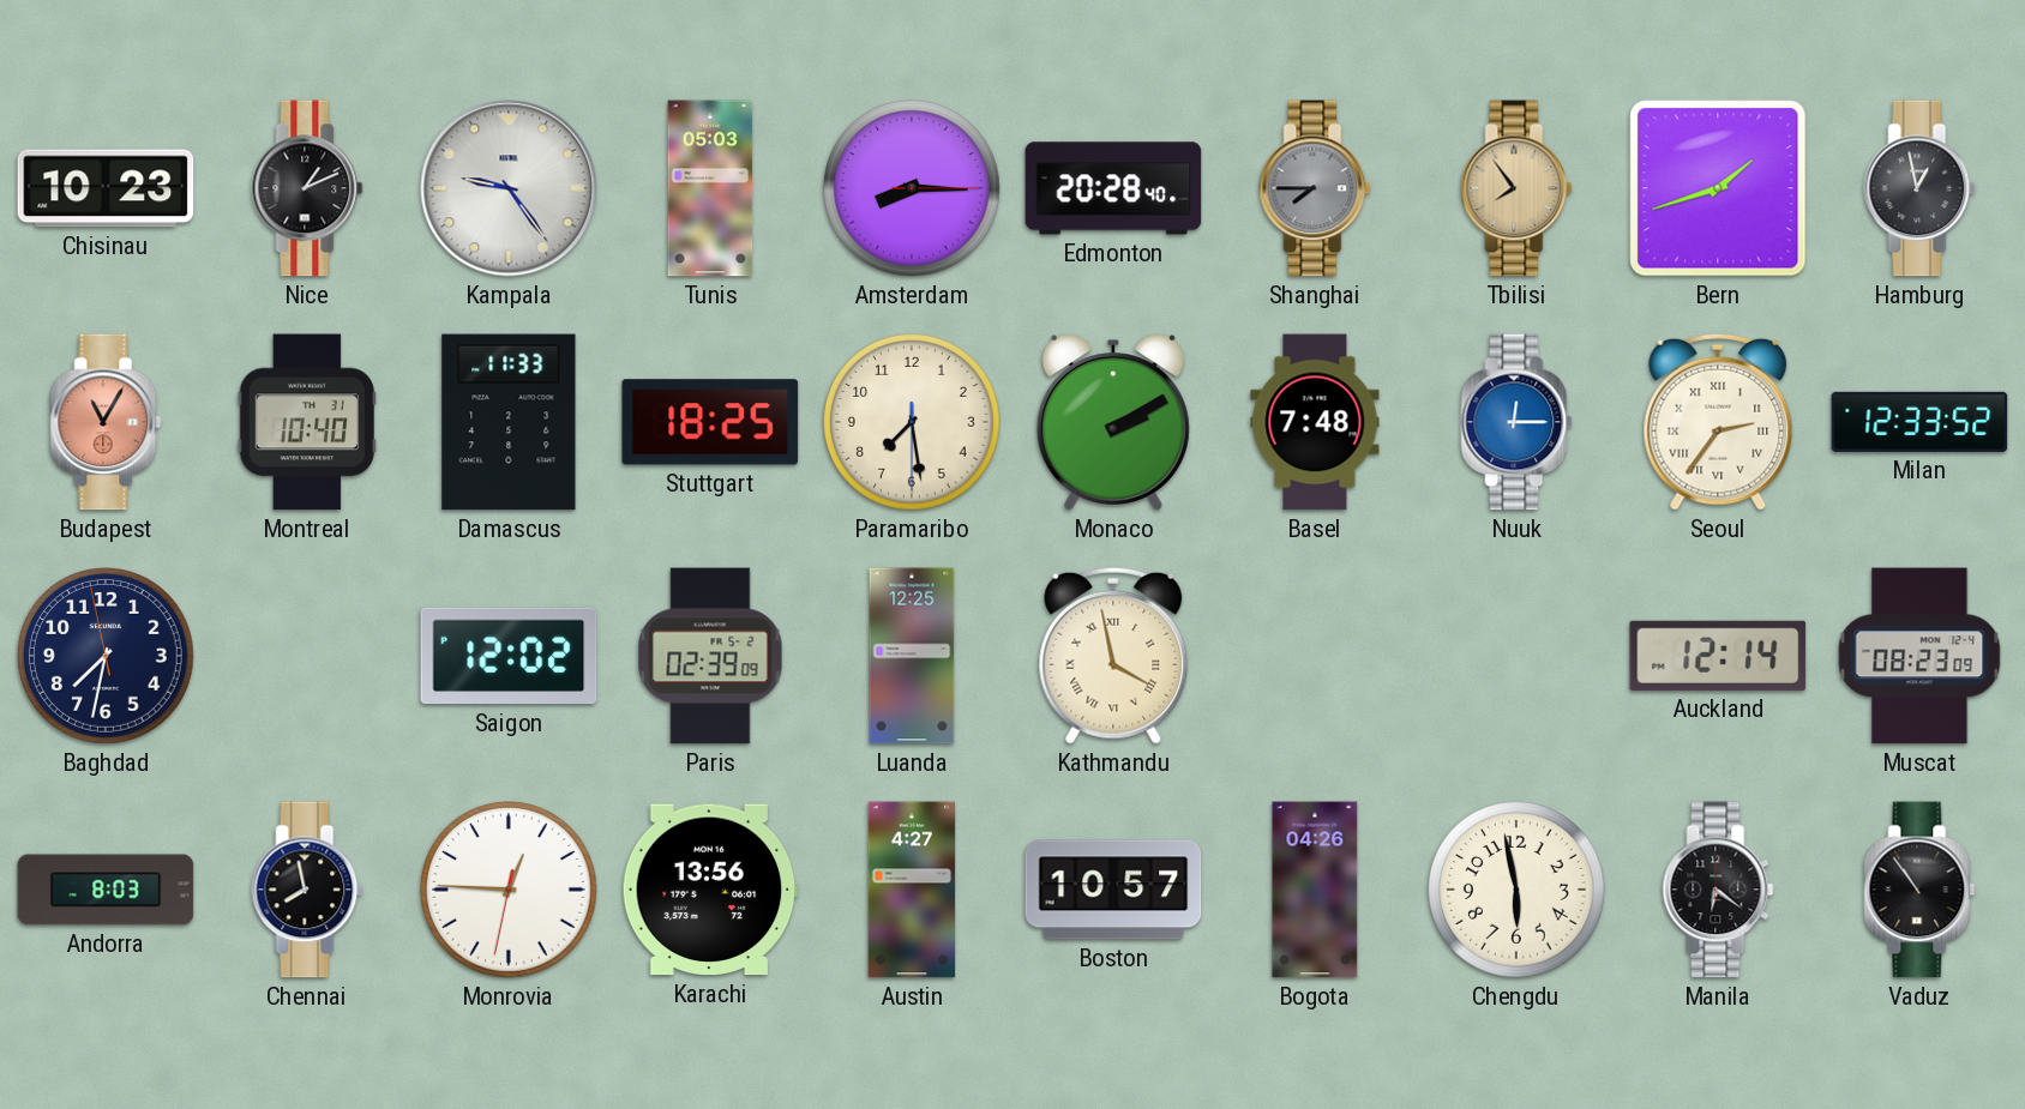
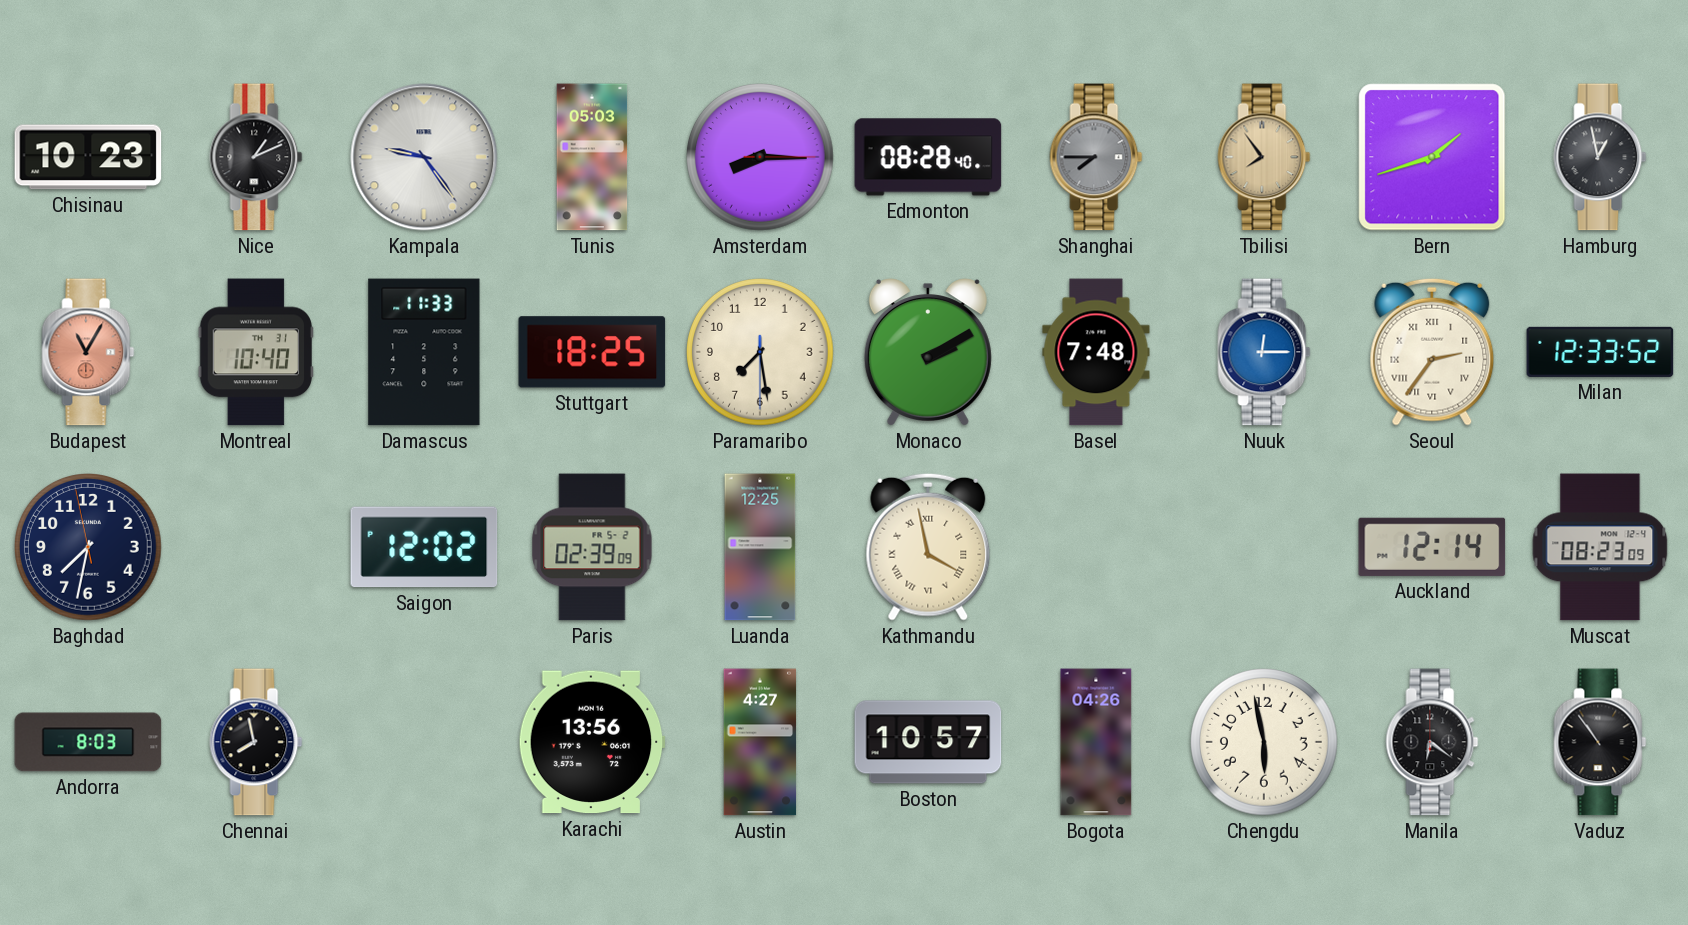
Edmonton: 20:28 -> 08:28 (928, 157)
Monrovia: 12:45 -> none (510, 891)
